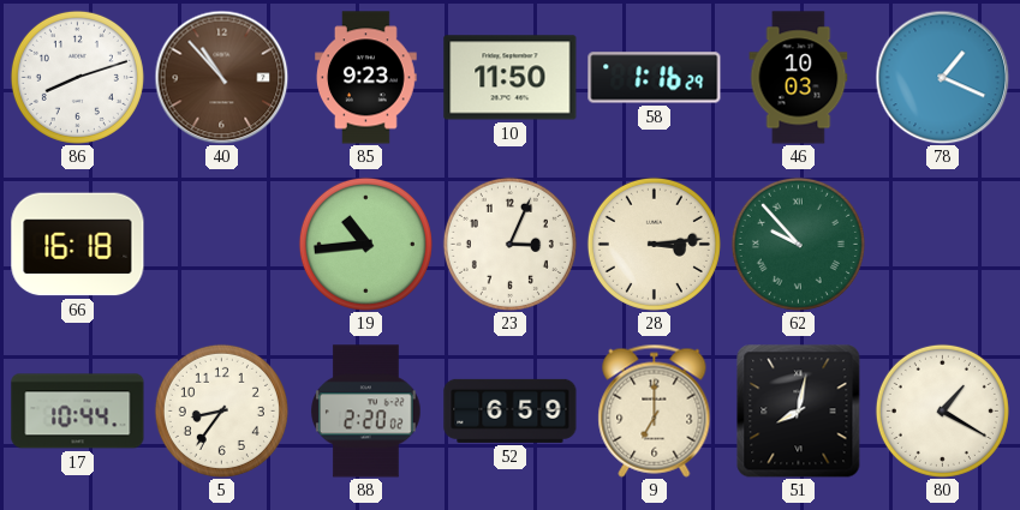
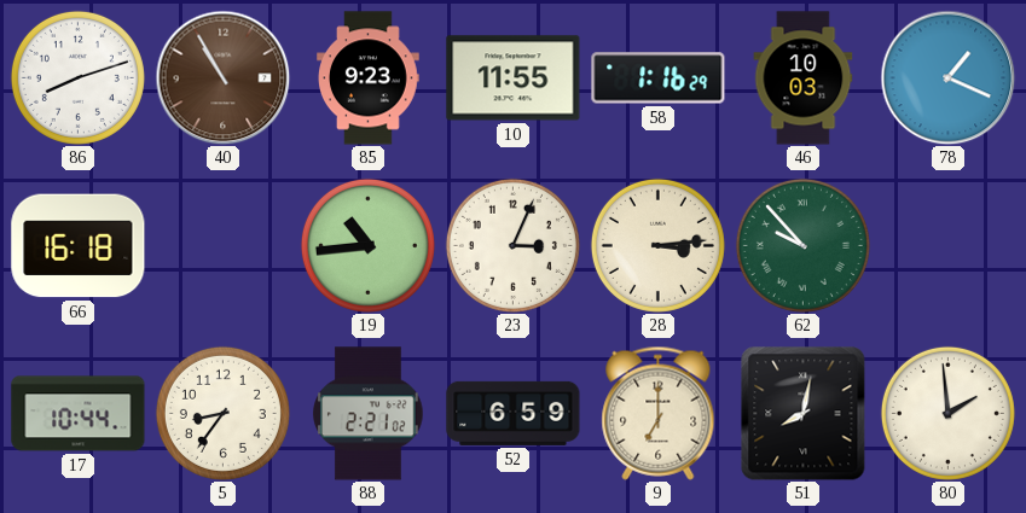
40: 10:53 -> 10:55 (222, 77)
10: 11:50 -> 11:55 (514, 78)
88: 2:20 -> 2:21 (369, 414)
80: 1:20 -> 1:59 (947, 413)
